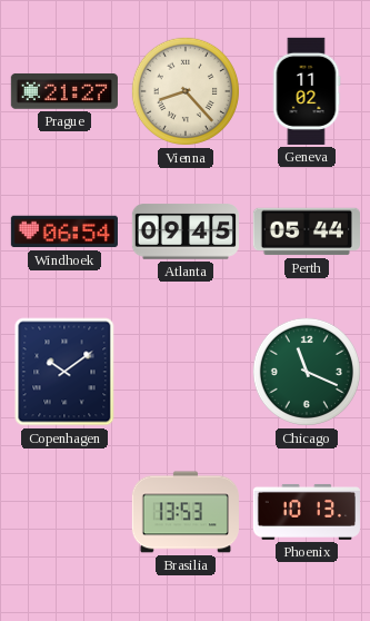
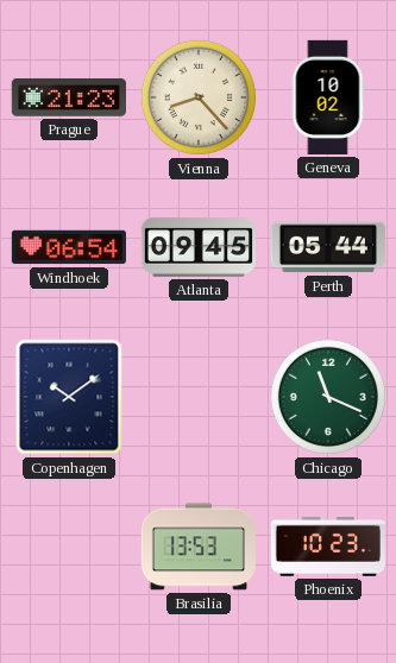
Prague: 21:27 -> 21:23 (69, 97)
Geneva: 11:02 -> 10:02 (328, 97)
Phoenix: 10:13 -> 10:23 (328, 547)
